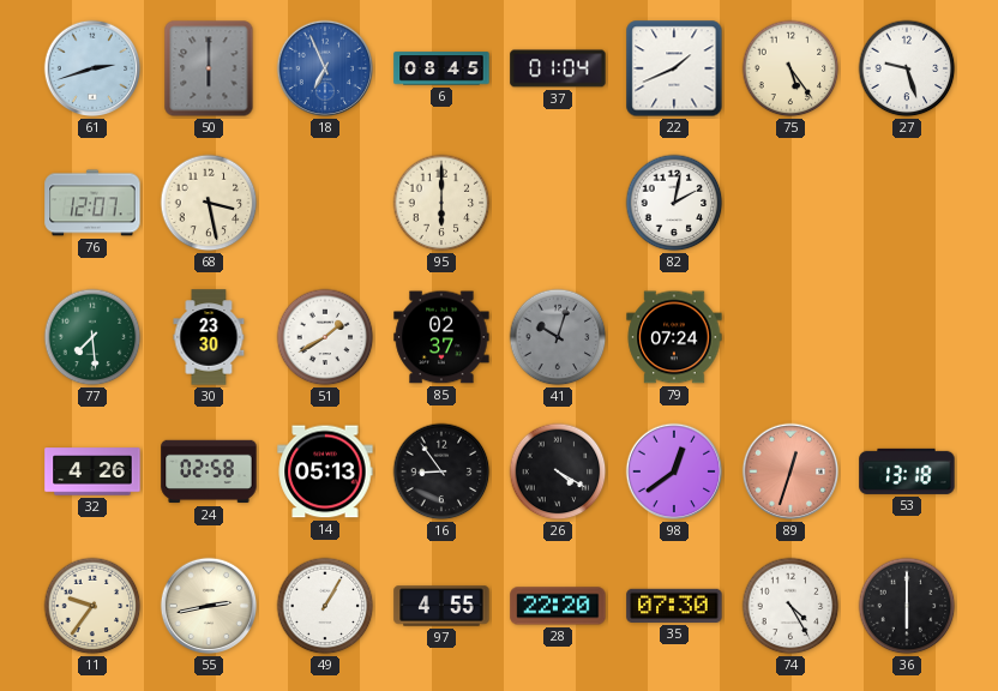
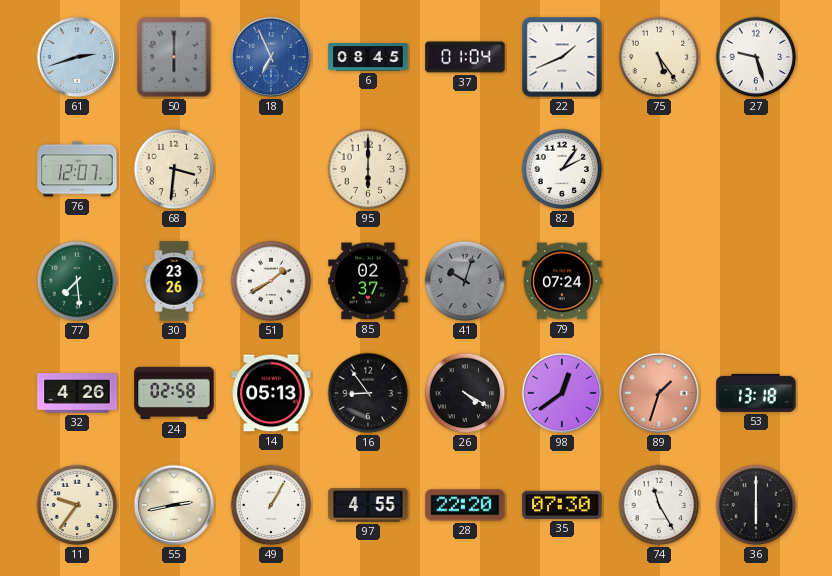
68: 3:28 -> 3:31 (174, 169)
82: 2:02 -> 2:06 (562, 169)
30: 23:30 -> 23:26 (174, 281)
89: 12:33 -> 1:33 (659, 393)
74: 4:25 -> 11:25 (659, 505)
